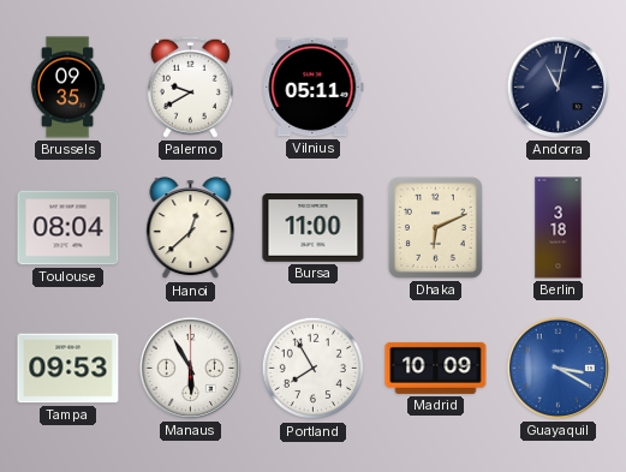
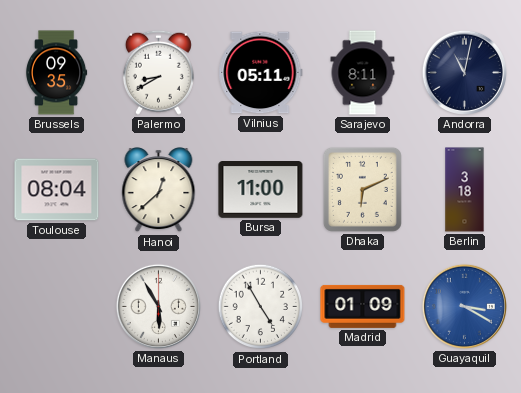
Palermo: 9:40 -> 8:40 (158, 72)
Sarajevo: none -> 8:11 (363, 73)
Tampa: 09:53 -> none (68, 369)
Portland: 7:55 -> 4:55 (261, 307)
Madrid: 10:09 -> 01:09 (363, 306)
